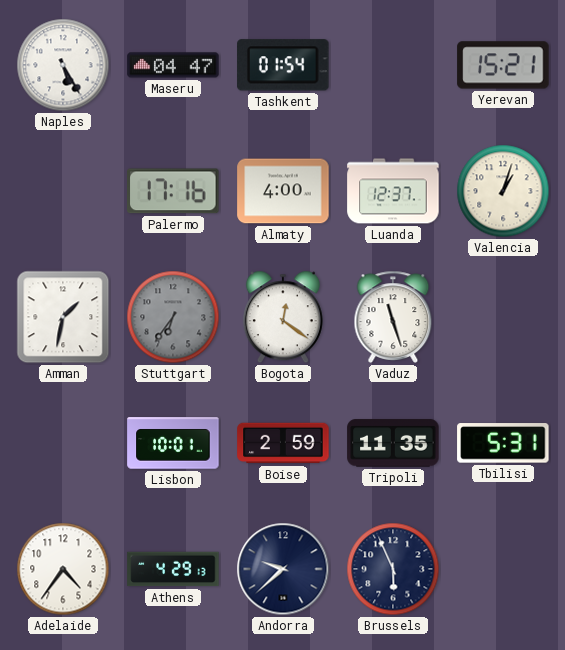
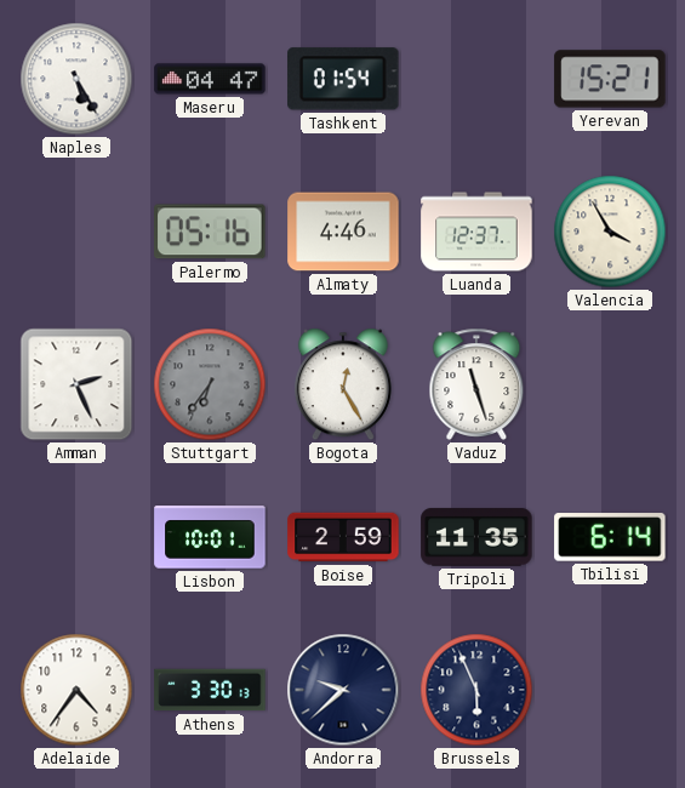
Palermo: 17:16 -> 05:16 (210, 232)
Almaty: 4:00 -> 4:46 (343, 232)
Valencia: 1:03 -> 3:55 (610, 232)
Amman: 1:32 -> 2:26 (76, 384)
Bogota: 12:21 -> 12:25 (343, 384)
Tbilisi: 5:31 -> 6:14 (610, 537)
Athens: 4:29 -> 3:30 (210, 690)
